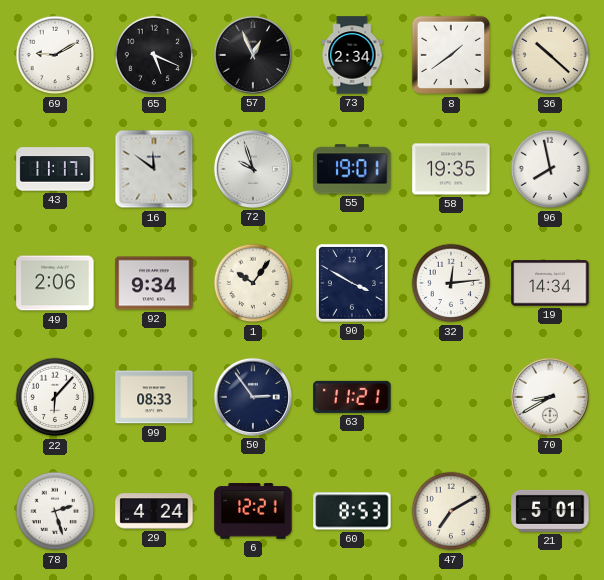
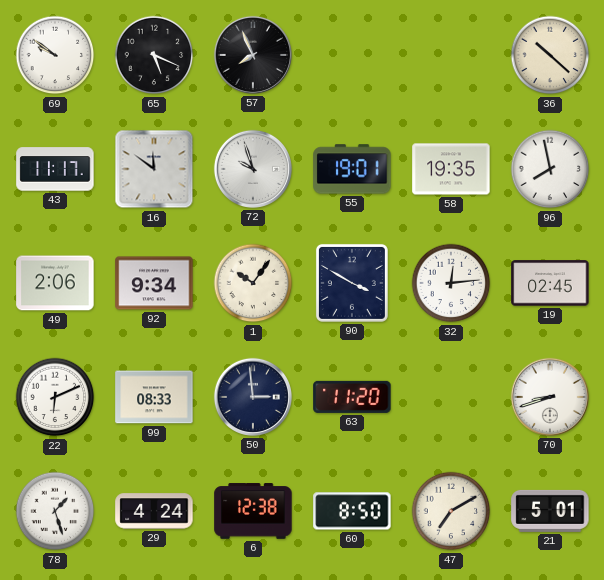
69: 9:10 -> 9:51 (55, 55)
57: 12:56 -> 7:56 (253, 55)
73: 2:34 -> none (352, 55)
8: 1:39 -> none (451, 55)
19: 14:34 -> 02:45 (550, 283)
22: 6:07 -> 6:11 (55, 397)
50: 2:54 -> 2:59 (253, 397)
63: 11:21 -> 11:20 (352, 397)
70: 8:40 -> 8:42 (550, 397)
78: 2:27 -> 1:27 (55, 511)
6: 12:21 -> 12:38 (253, 511)
60: 8:53 -> 8:50 (352, 511)
